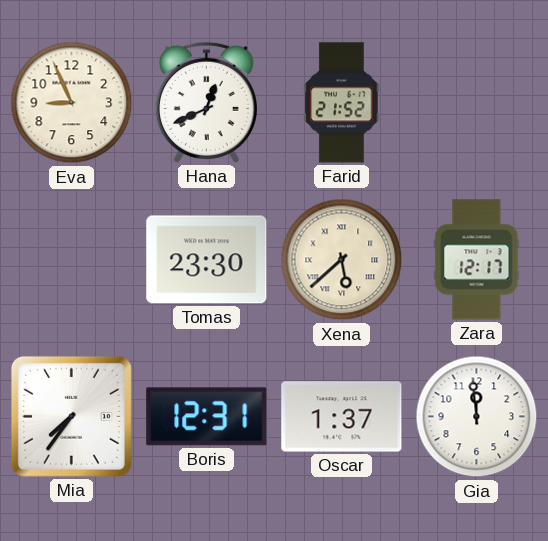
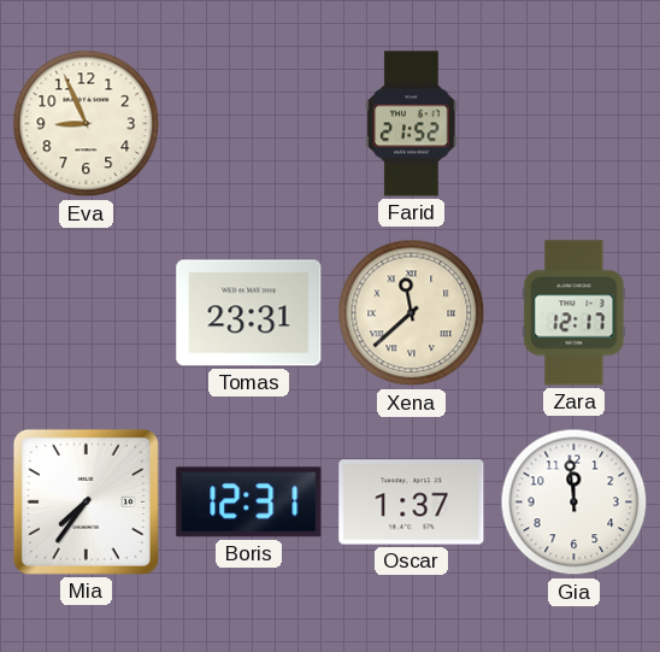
Hana: 12:41 -> none (206, 102)
Tomas: 23:30 -> 23:31 (249, 313)
Xena: 5:38 -> 11:38 (412, 313)
